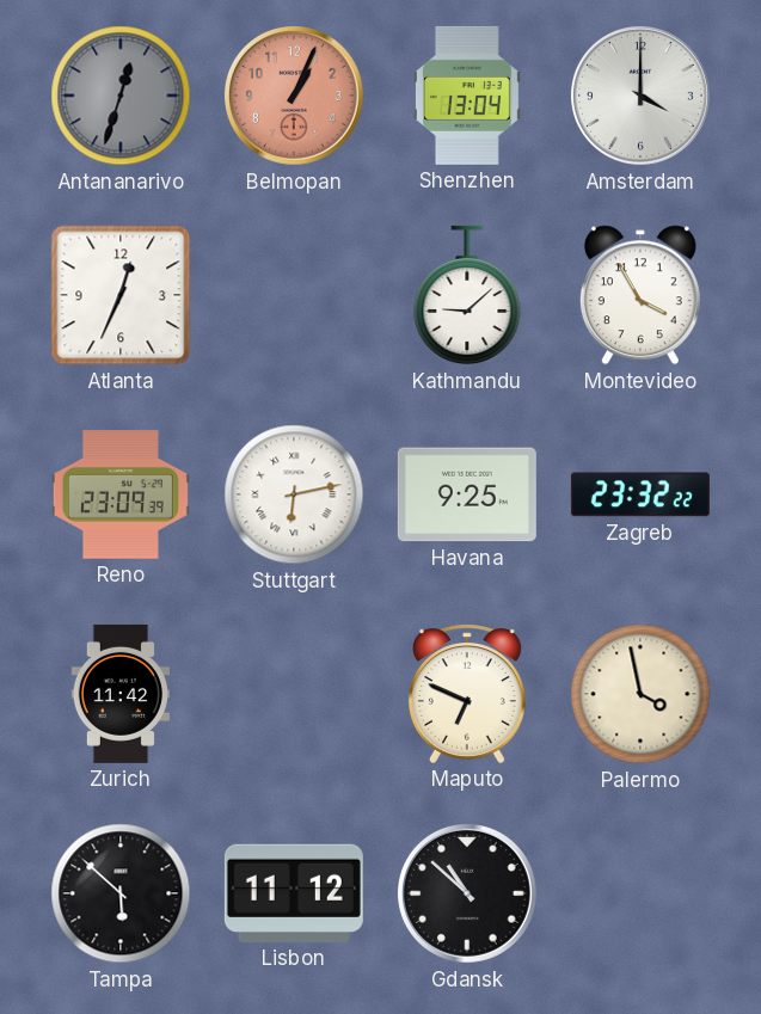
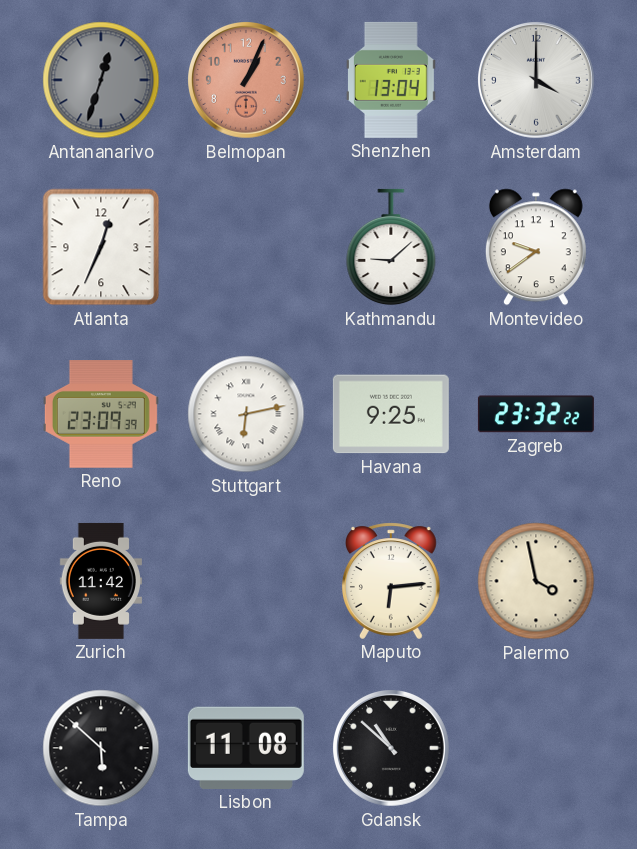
Montevideo: 3:55 -> 9:39 (536, 247)
Maputo: 6:49 -> 6:14 (391, 581)
Lisbon: 11:12 -> 11:08 (246, 748)
